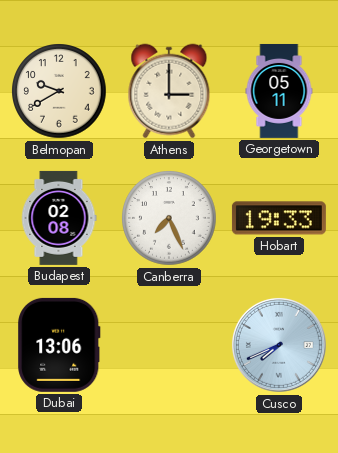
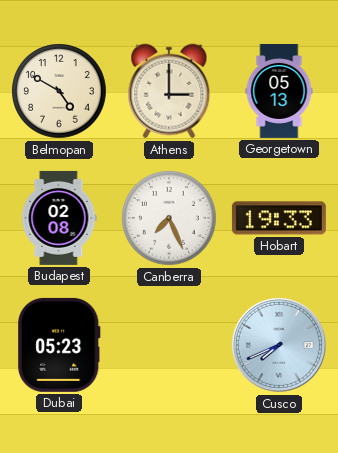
Belmopan: 9:40 -> 4:50 (59, 91)
Georgetown: 05:11 -> 05:13 (279, 91)
Dubai: 13:06 -> 05:23 (59, 345)
